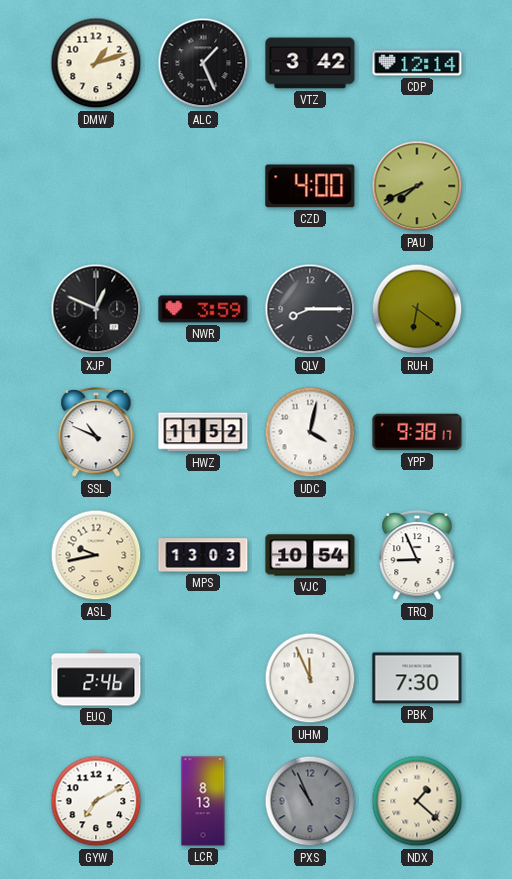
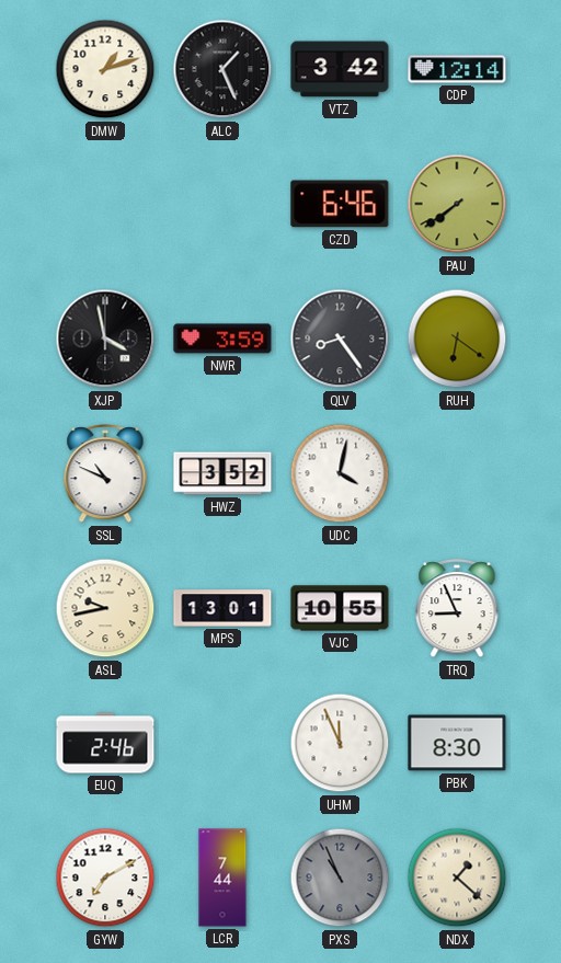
CZD: 4:00 -> 6:46 (340, 204)
PAU: 7:41 -> 7:39 (457, 204)
XJP: 12:49 -> 3:58 (105, 339)
QLV: 8:15 -> 8:24 (340, 339)
HWZ: 11:52 -> 3:52 (222, 473)
YPP: 9:38 -> none (417, 432)
MPS: 13:03 -> 13:01 (222, 608)
VJC: 10:54 -> 10:55 (340, 608)
PBK: 7:30 -> 8:30 (457, 743)
LCR: 8:13 -> 7:44 (222, 878)
